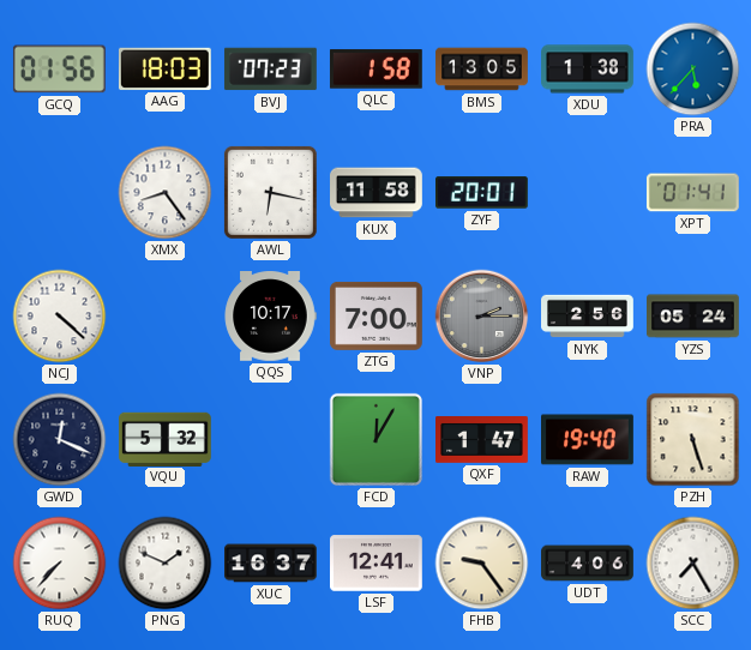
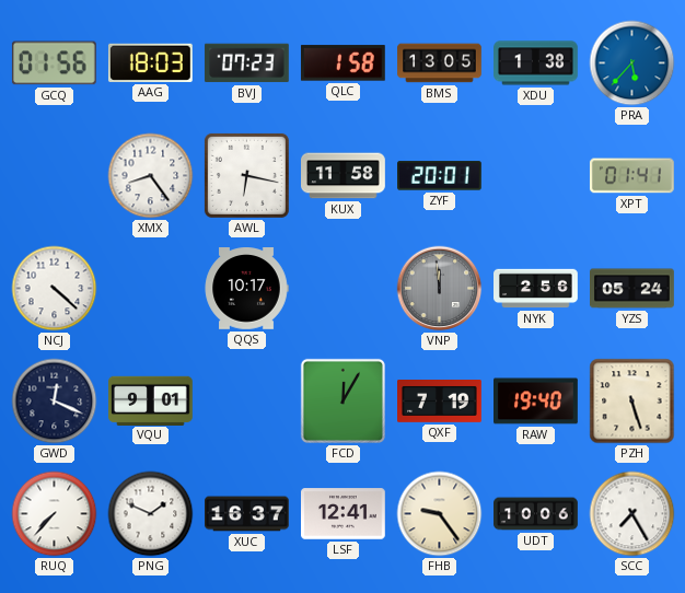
ZTG: 7:00 -> none (377, 315)
VNP: 2:15 -> 11:59 (440, 289)
VQU: 5:32 -> 9:01 (151, 400)
QXF: 1:47 -> 7:19 (440, 402)
UDT: 4:06 -> 10:06 (536, 514)
